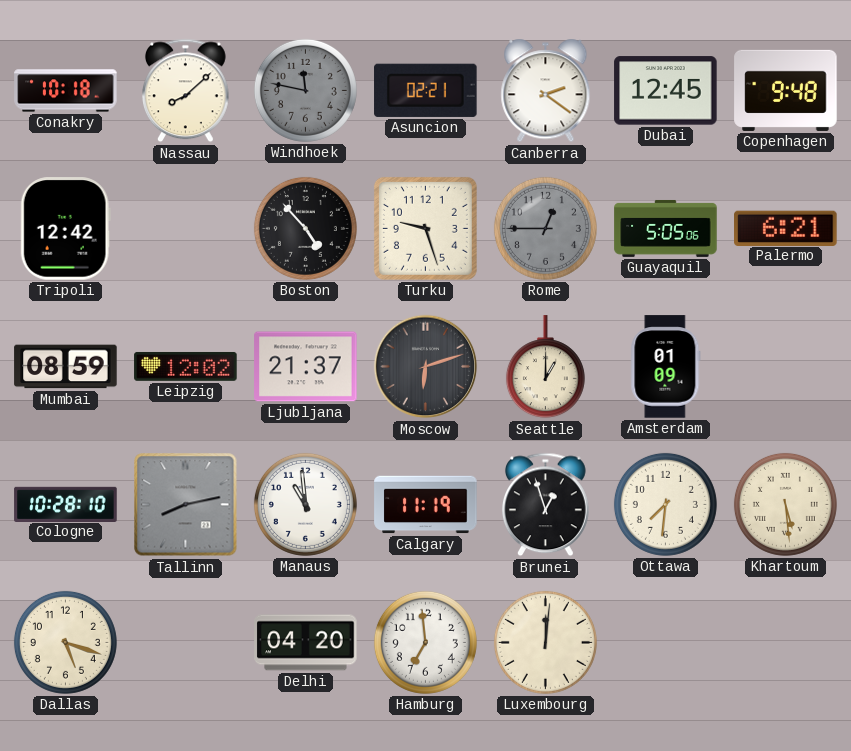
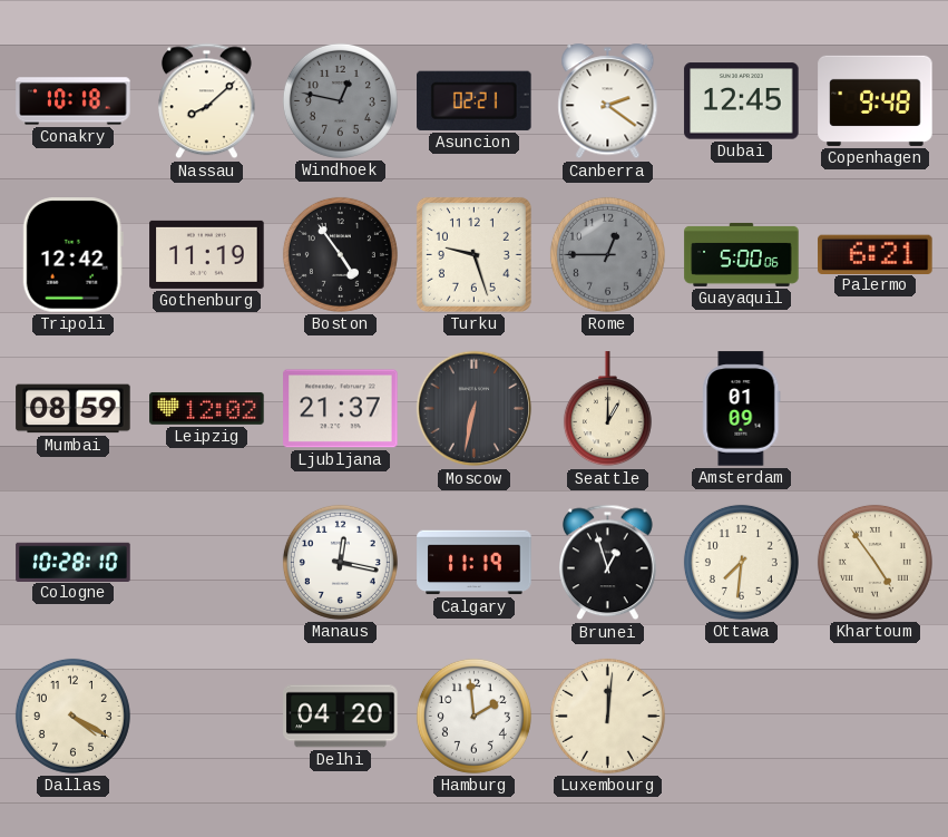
Windhoek: 11:47 -> 12:47 (340, 100)
Gothenburg: none -> 11:19 (207, 254)
Boston: 4:53 -> 4:54 (340, 254)
Guayaquil: 5:05 -> 5:00 (742, 254)
Moscow: 6:12 -> 6:32 (475, 409)
Tallinn: 8:13 -> none (186, 505)
Manaus: 10:59 -> 12:17 (340, 562)
Khartoum: 5:29 -> 4:54 (874, 562)
Dallas: 5:18 -> 4:20 (72, 716)
Hamburg: 6:59 -> 1:59 (473, 716)
